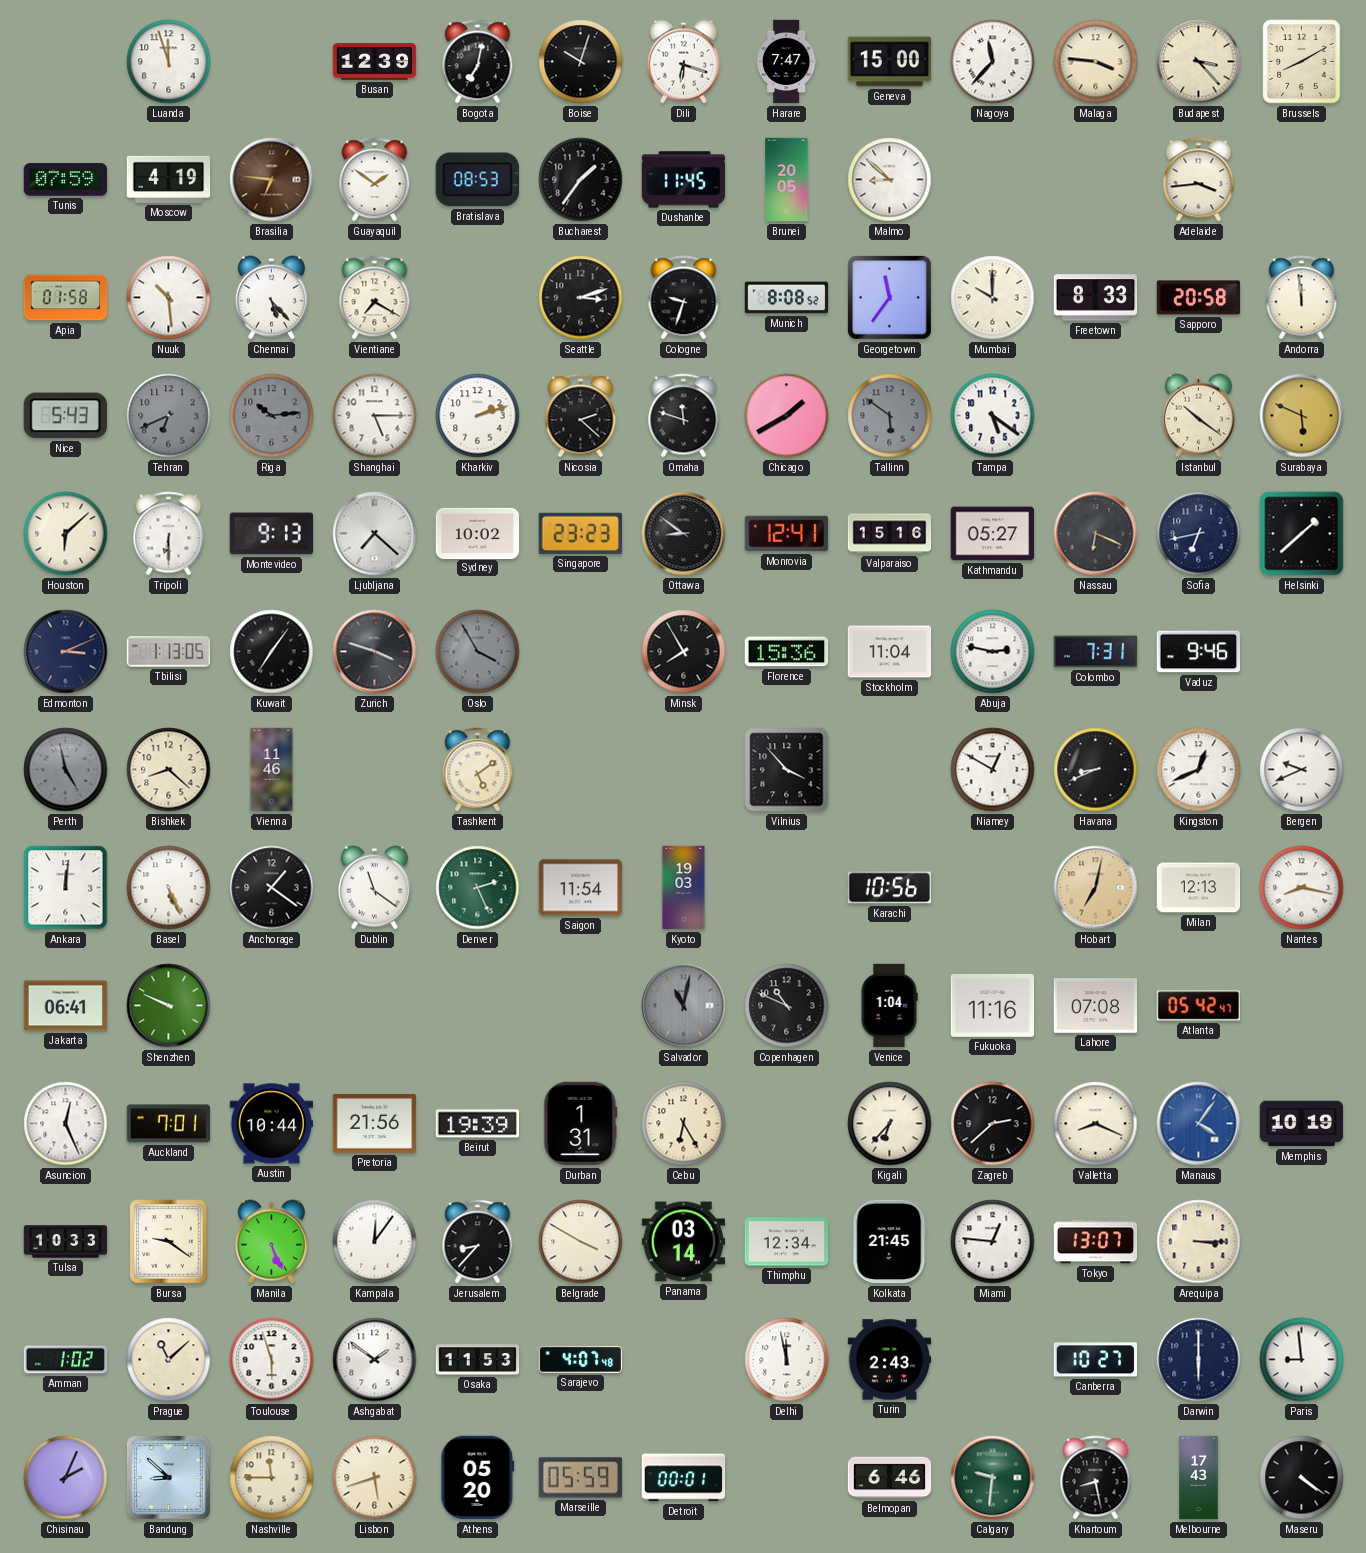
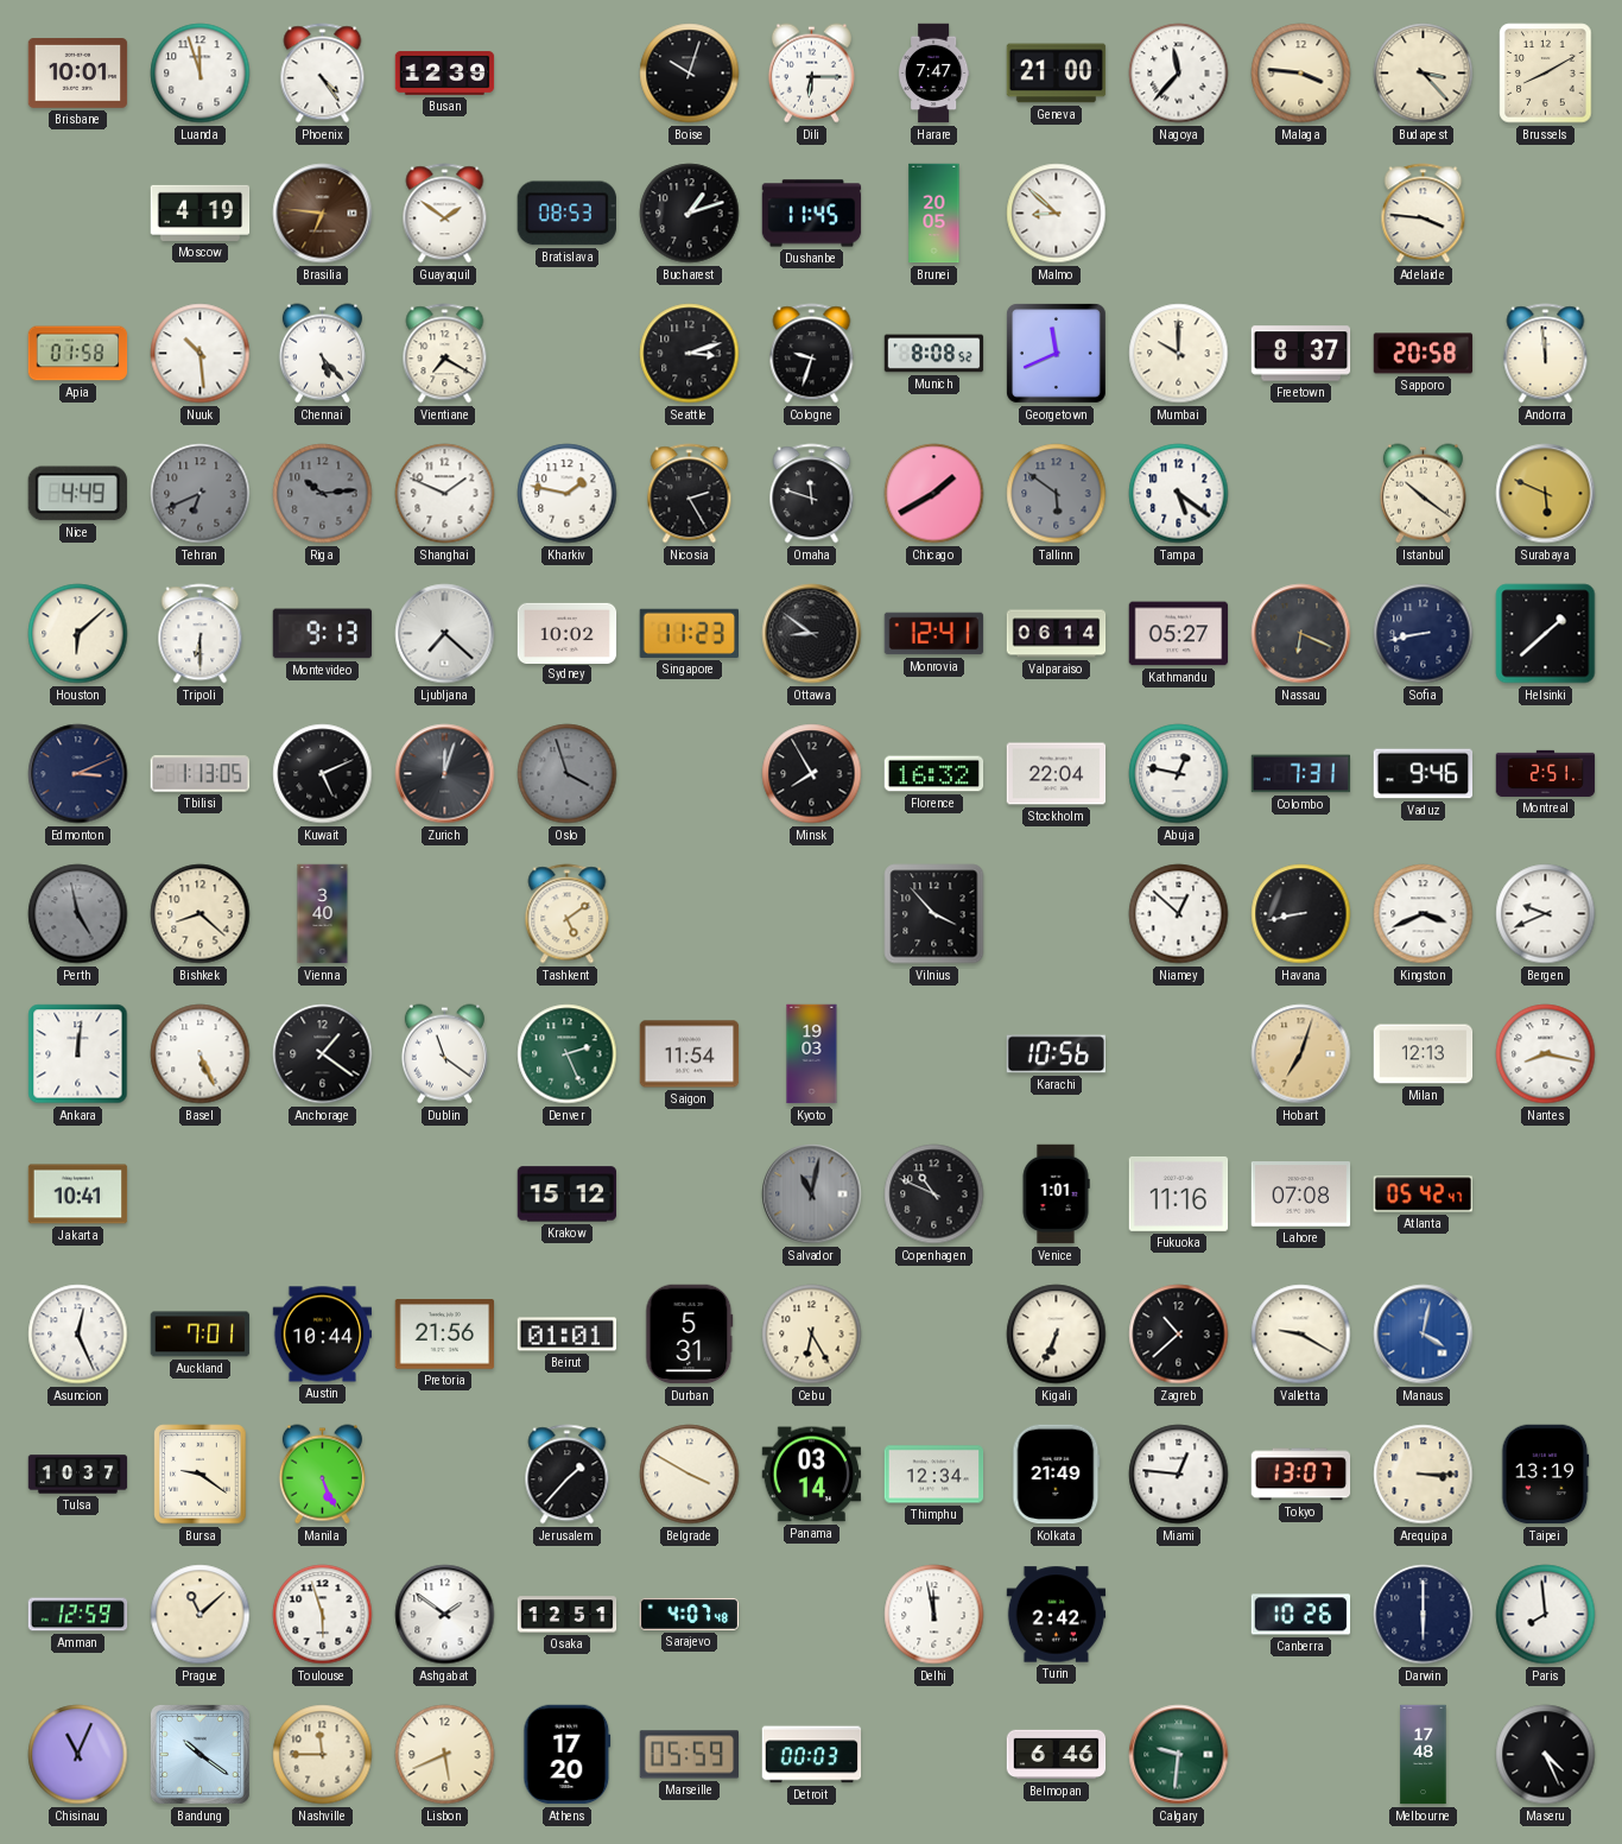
Brisbane: none -> 10:01 (78, 74)
Phoenix: none -> 4:24 (323, 74)
Bogota: 7:02 -> none (478, 62)
Dili: 6:18 -> 6:15 (811, 74)
Geneva: 15:00 -> 21:00 (1057, 74)
Tunis: 07:59 -> none (66, 180)
Bucharest: 1:36 -> 1:12 (690, 214)
Adelaide: 3:44 -> 3:46 (1424, 214)
Georgetown: 11:36 -> 11:41 (1056, 353)
Freetown: 8:33 -> 8:37 (1301, 354)
Nice: 5:43 -> 4:49 (77, 494)
Shanghai: 5:15 -> 1:49 (445, 494)
Kharkiv: 2:12 -> 1:47 (568, 494)
Nicosia: 2:22 -> 2:25 (690, 494)
Singapore: 23:23 -> 11:23 (689, 633)
Valparaiso: 15:16 -> 06:14 (1057, 634)
Sofia: 6:43 -> 8:43 (1424, 634)
Kuwait: 7:06 -> 5:11 (323, 774)
Zurich: 3:48 -> 12:03 (445, 774)
Oslo: 3:55 -> 3:57 (568, 774)
Florence: 15:36 -> 16:32 (934, 774)
Stockholm: 11:04 -> 22:04 (1057, 774)
Abuja: 2:47 -> 12:47 (1179, 774)
Montreal: none -> 2:51 (1546, 773)
Vienna: 11:46 -> 3:40 (323, 914)
Niamey: 12:50 -> 12:52 (1179, 914)
Havana: 8:41 -> 8:43 (1301, 914)
Kingston: 12:41 -> 3:41 (1424, 914)
Hobart: 7:02 -> 7:03 (1301, 1054)
Jakarta: 06:41 -> 10:41 (78, 1195)
Shenzhen: 9:49 -> none (169, 1006)
Krakow: none -> 15:12 (568, 1195)
Venice: 1:04 -> 1:01 (1056, 1195)
Beirut: 19:39 -> 01:01 (568, 1335)
Durban: 1:31 -> 5:31 (690, 1335)
Kigali: 6:37 -> 6:34 (1057, 1335)
Zagreb: 2:38 -> 10:38 (1179, 1335)
Valletta: 8:19 -> 9:20 (1301, 1335)
Manaus: 4:06 -> 4:02 (1424, 1335)
Memphis: 10:19 -> none (1302, 1124)
Tulsa: 10:33 -> 10:37 (78, 1475)
Kampala: 12:06 -> none (375, 1242)
Jerusalem: 8:37 -> 1:37 (568, 1475)
Kolkata: 21:45 -> 21:49 (1057, 1475)
Taipei: none -> 13:19 (1546, 1475)
Amman: 1:02 -> 12:59 (78, 1615)
Osaka: 11:53 -> 12:51 (568, 1615)
Turin: 2:43 -> 2:42 (1057, 1615)
Canberra: 10:27 -> 10:26 (1301, 1615)
Paris: 8:59 -> 7:59 (1546, 1615)
Chisinau: 2:04 -> 11:04 (78, 1755)
Bandung: 8:52 -> 10:21 (199, 1754)
Lisbon: 5:42 -> 5:41 (445, 1755)
Athens: 05:20 -> 17:20 (568, 1755)
Detroit: 00:01 -> 00:03 (812, 1755)
Khartoum: 8:28 -> none (1096, 1478)
Melbourne: 17:43 -> 17:48 (1424, 1755)
Maseru: 4:21 -> 4:26 (1546, 1755)
